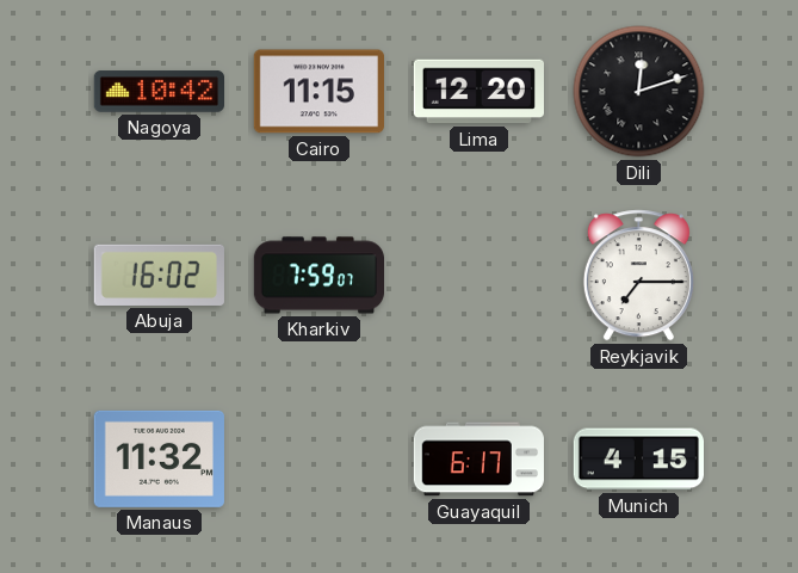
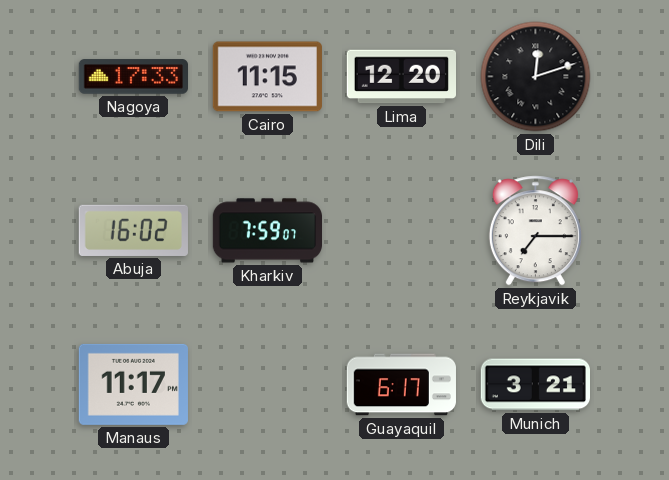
Nagoya: 10:42 -> 17:33 (133, 77)
Manaus: 11:32 -> 11:17 (133, 384)
Munich: 4:15 -> 3:21 (535, 385)
